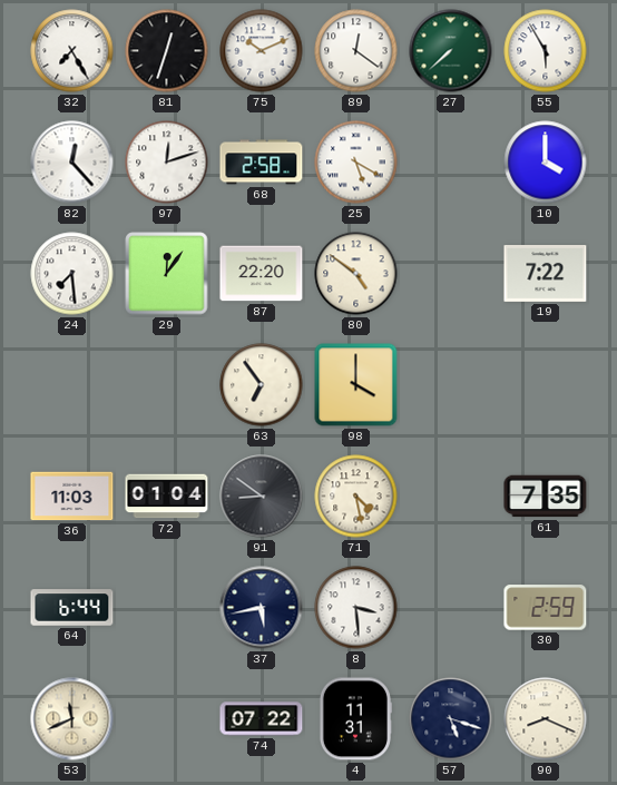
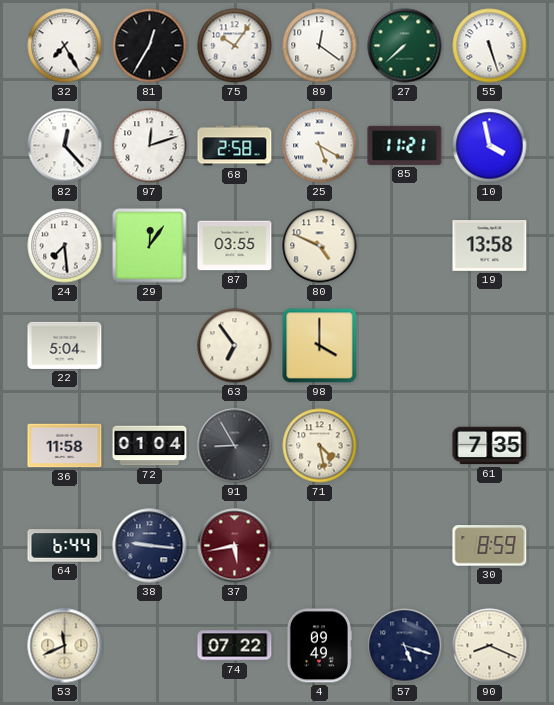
81: 12:33 -> 12:35 (150, 46)
75: 10:11 -> 10:06 (235, 46)
55: 5:55 -> 5:27 (490, 46)
85: none -> 11:21 (405, 145)
10: 4:00 -> 3:58 (490, 146)
87: 22:20 -> 03:55 (235, 246)
80: 4:51 -> 4:49 (320, 246)
19: 7:22 -> 13:58 (490, 246)
22: none -> 5:04 (65, 345)
36: 11:03 -> 11:58 (65, 446)
91: 8:51 -> 8:55 (235, 446)
38: none -> 9:16 (150, 546)
37 dial: navy -> burgundy (235, 546)
8: 3:29 -> none (356, 608)
30: 2:59 -> 8:59 (490, 546)
4: 11:31 -> 09:49 (318, 646)
